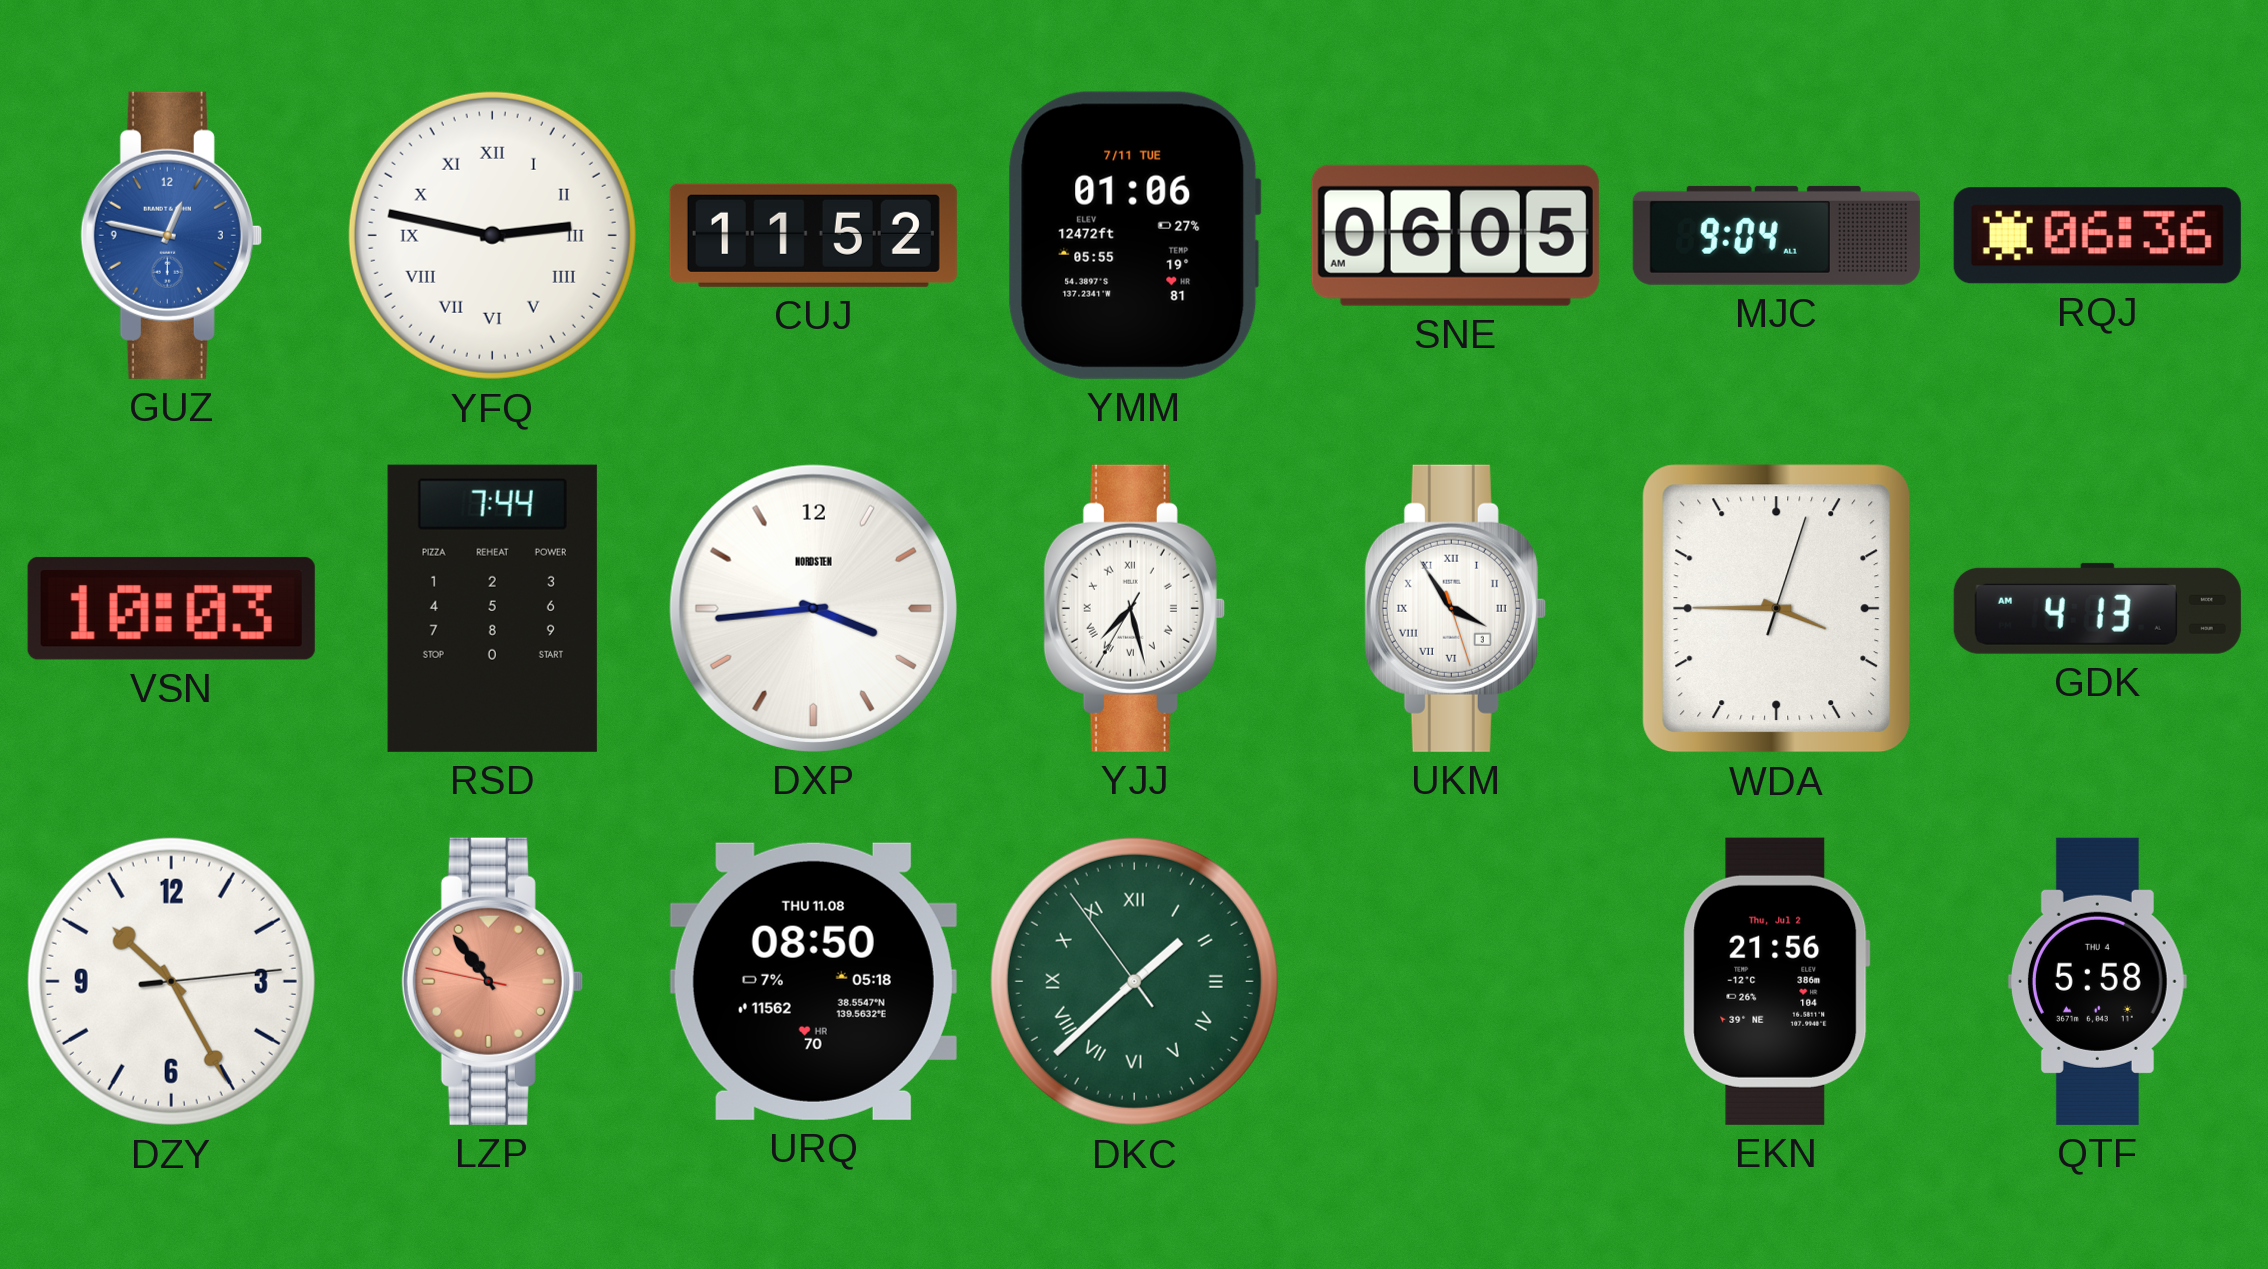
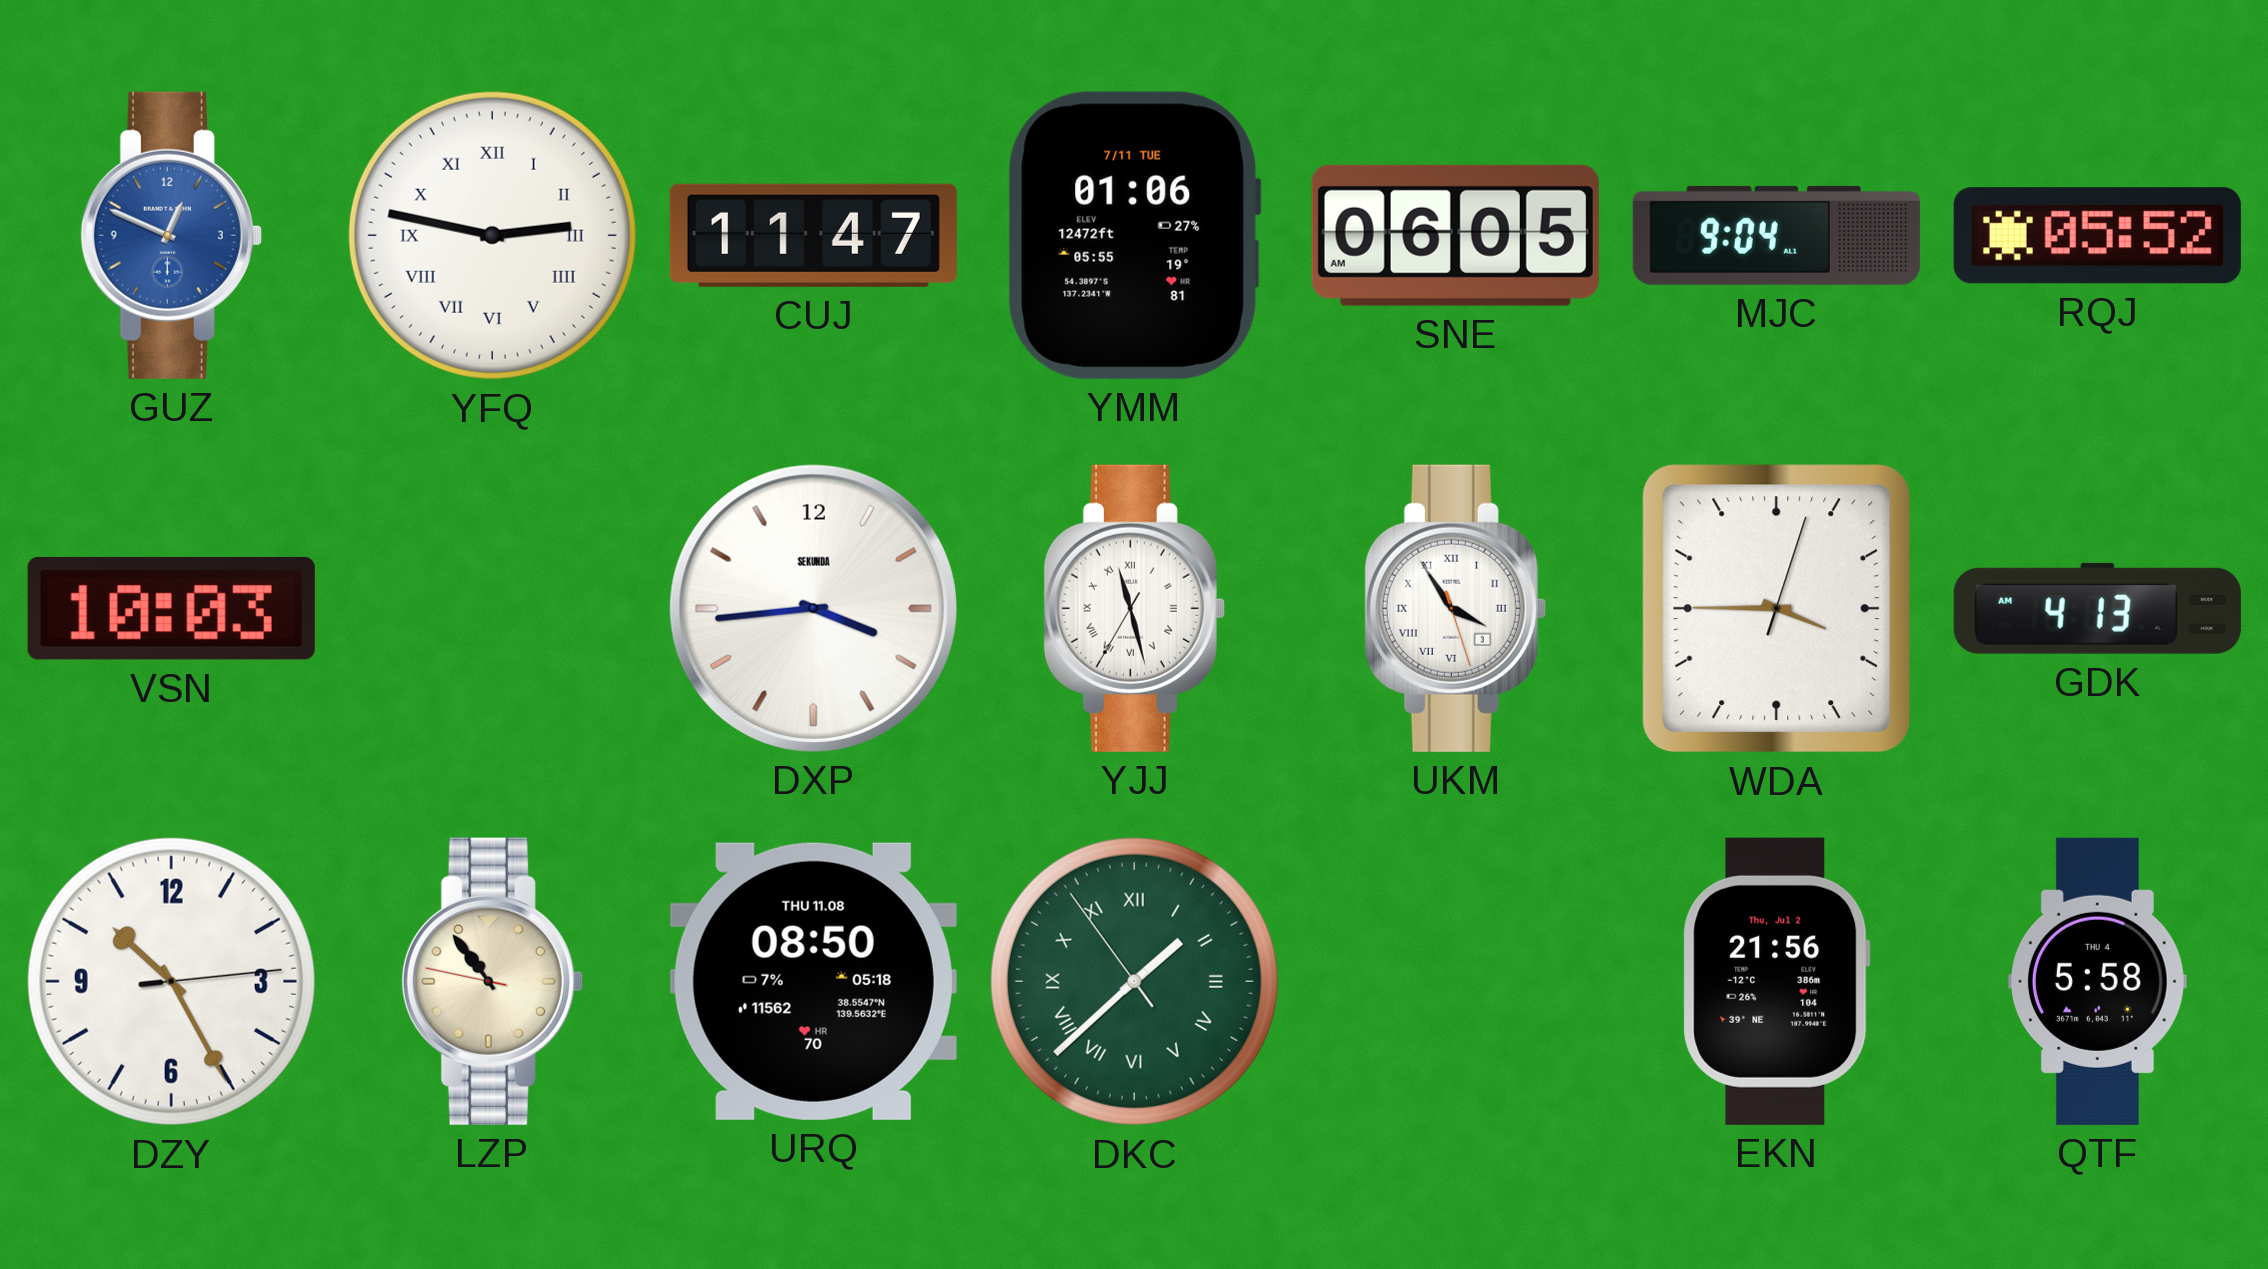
GUZ: 12:47 -> 12:49 (171, 235)
CUJ: 11:52 -> 11:47 (813, 235)
RQJ: 06:36 -> 05:52 (2097, 236)
RSD: 7:44 -> none (492, 608)
DXP brand: NORDSTEN -> SEKUNDA (813, 608)
YJJ: 7:27 -> 11:27 (1134, 608)
LZP dial: salmon -> cream (492, 981)
